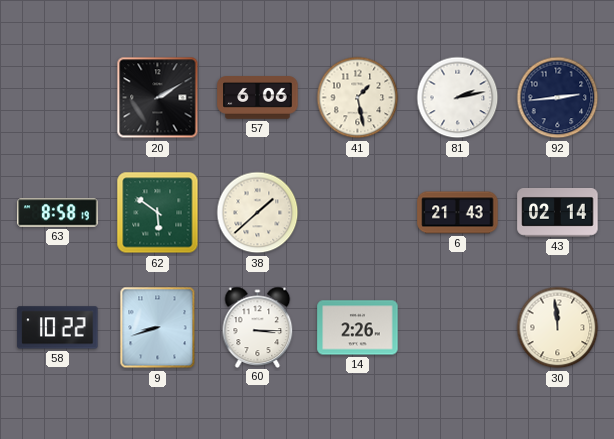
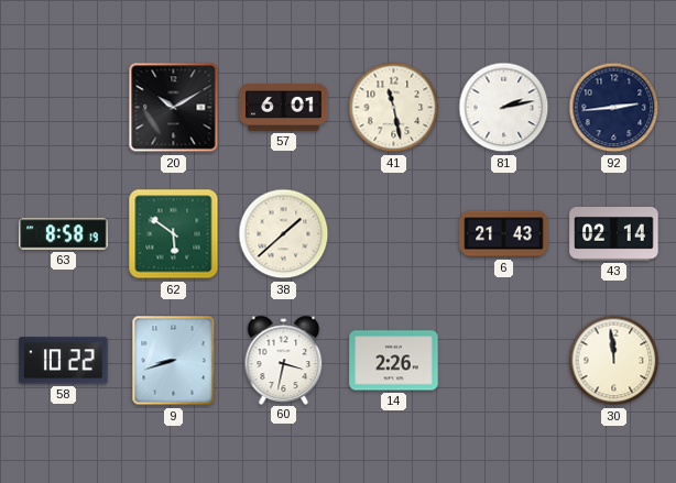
20: 2:10 -> 10:10 (174, 108)
57: 6:06 -> 6:01 (284, 108)
41: 1:28 -> 11:28 (394, 108)
60: 3:15 -> 3:32 (284, 360)
